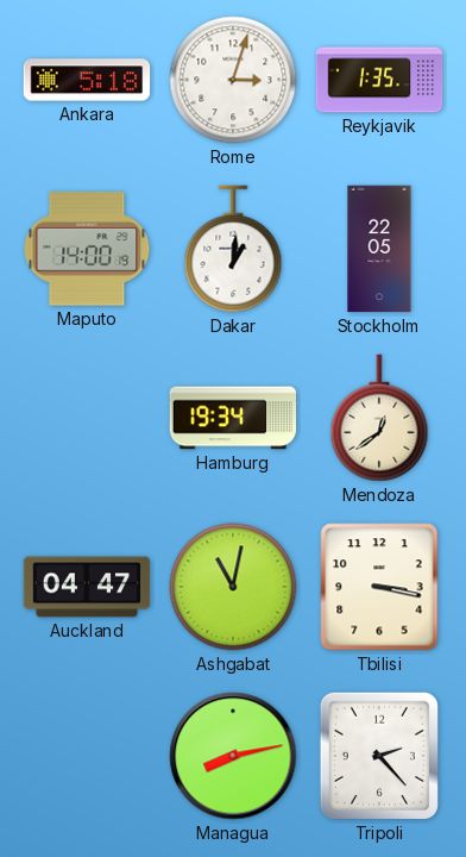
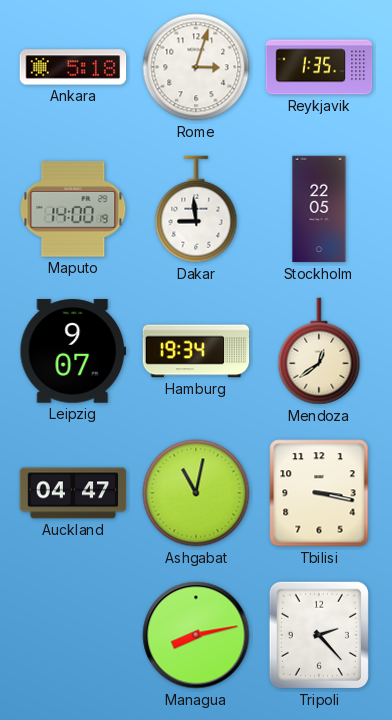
Dakar: 1:01 -> 8:59 (196, 209)
Leipzig: none -> 9:07 (73, 351)
